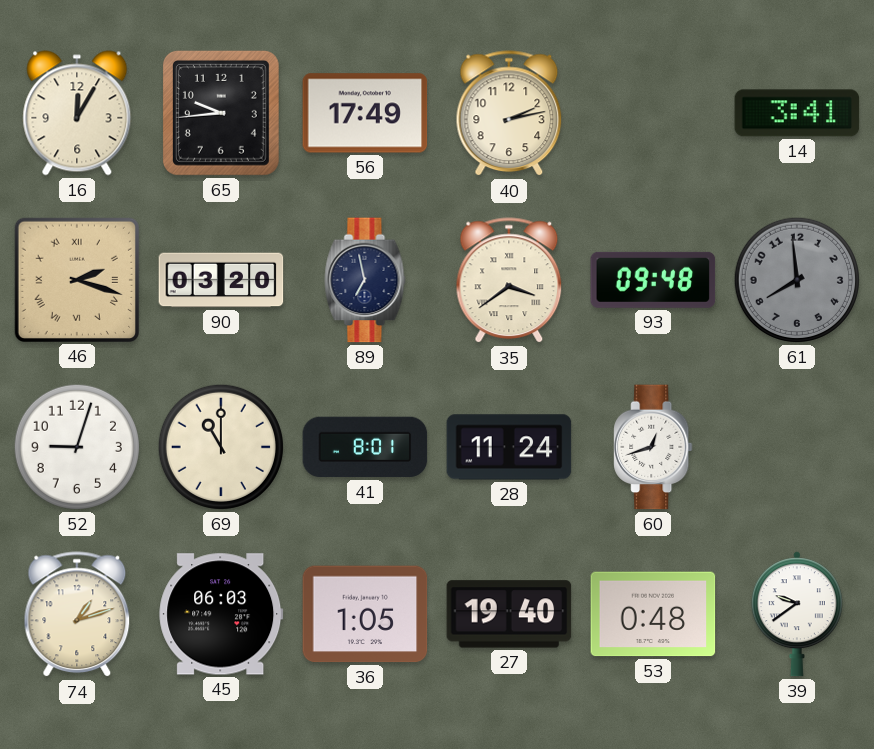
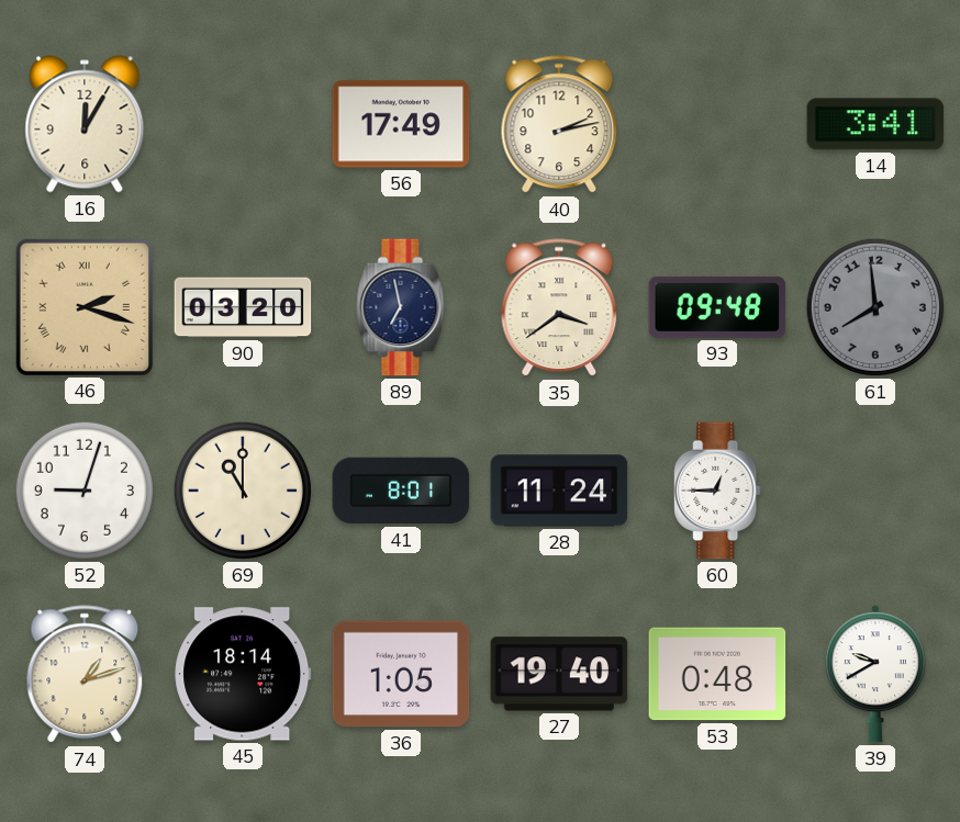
65: 9:44 -> none (221, 113)
60: 12:42 -> 12:45 (717, 491)
45: 06:03 -> 18:14 (243, 674)
39: 9:39 -> 9:40 (875, 674)
